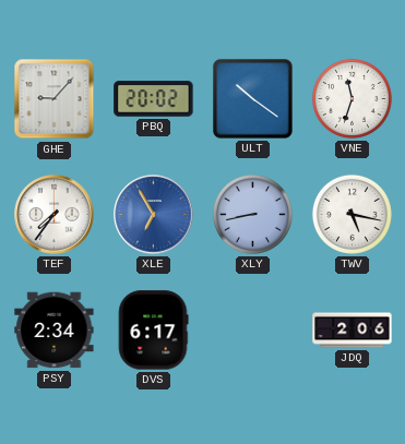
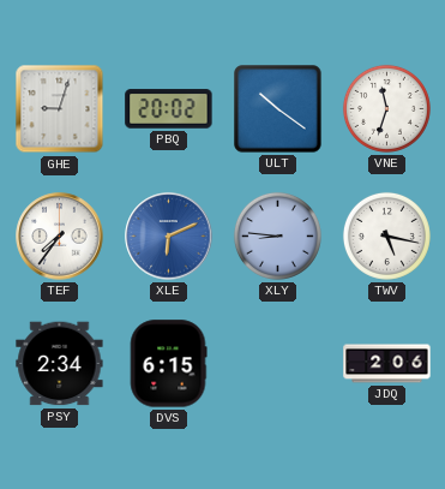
GHE: 9:07 -> 9:03 (60, 109)
XLE: 6:55 -> 6:11 (169, 237)
XLY: 8:43 -> 8:46 (277, 235)
DVS: 6:17 -> 6:15 (168, 364)
